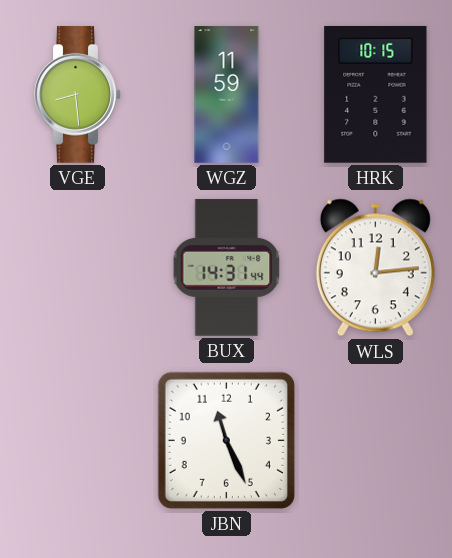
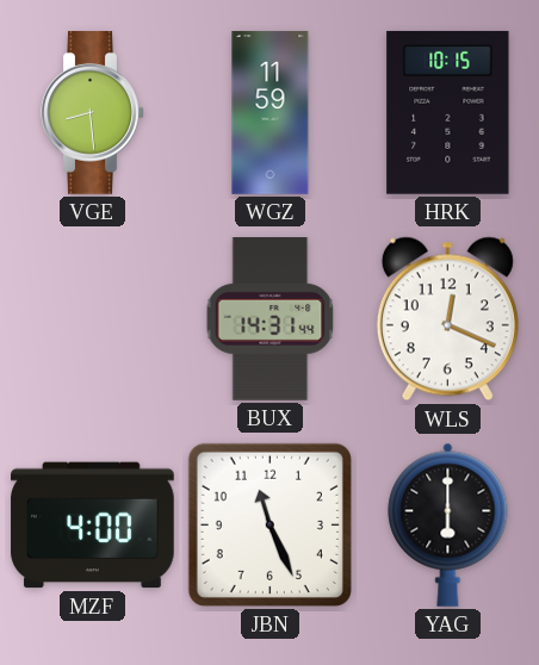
WLS: 12:14 -> 12:19 (447, 319)
MZF: none -> 4:00 (93, 526)
YAG: none -> 6:00 (448, 524)
